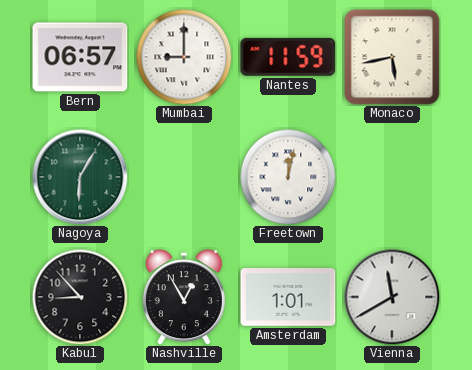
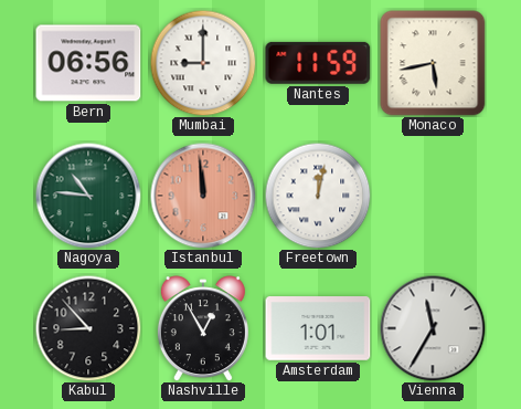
Bern: 06:57 -> 06:56 (88, 63)
Nagoya: 6:05 -> 10:46 (88, 196)
Istanbul: none -> 11:59 (203, 196)
Vienna: 11:40 -> 11:35 (433, 328)
